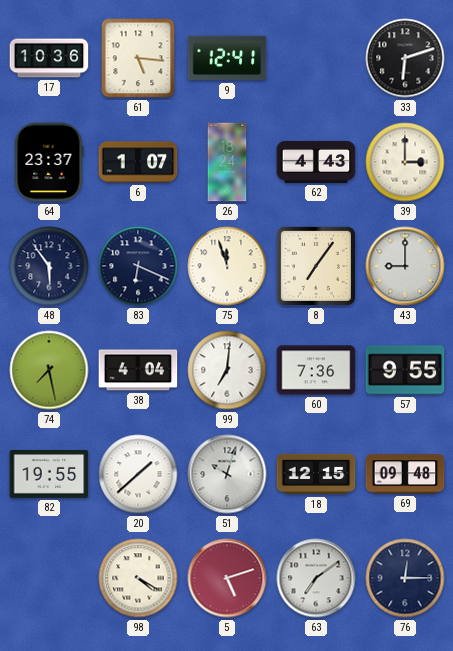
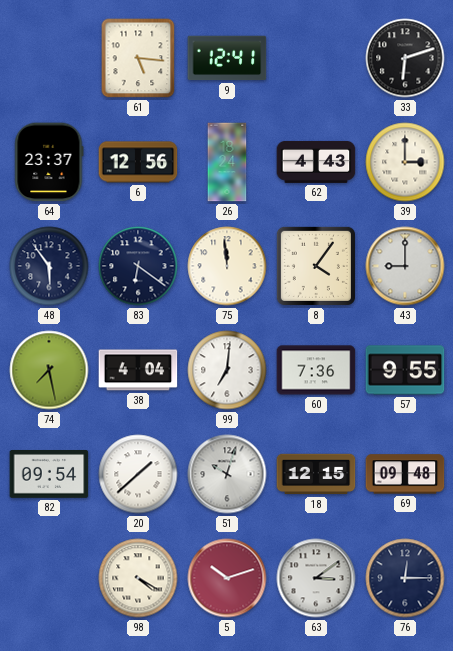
17: 10:36 -> none (49, 58)
6: 1:07 -> 12:56 (138, 162)
83: 6:19 -> 6:21 (138, 266)
75: 11:57 -> 11:59 (227, 266)
8: 7:06 -> 4:06 (316, 266)
82: 19:55 -> 09:54 (49, 475)
5: 5:12 -> 10:12 (227, 578)
63: 7:09 -> 3:09 (316, 578)
